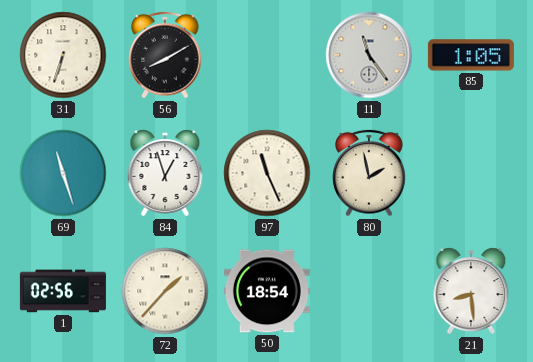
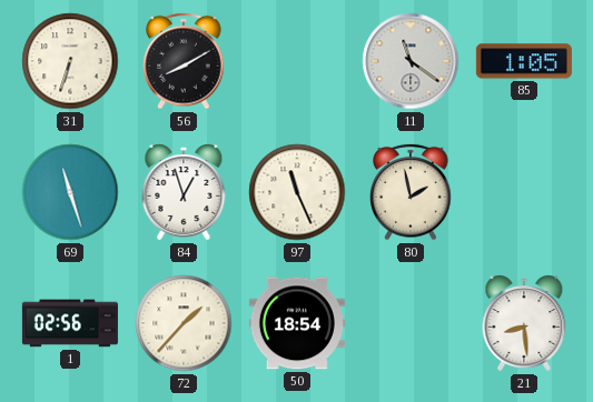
11: 11:24 -> 11:21 (411, 61)
